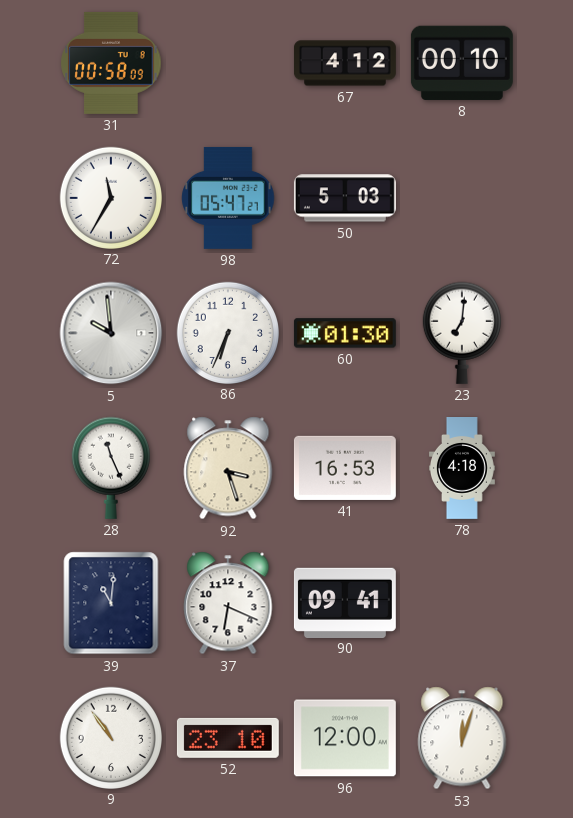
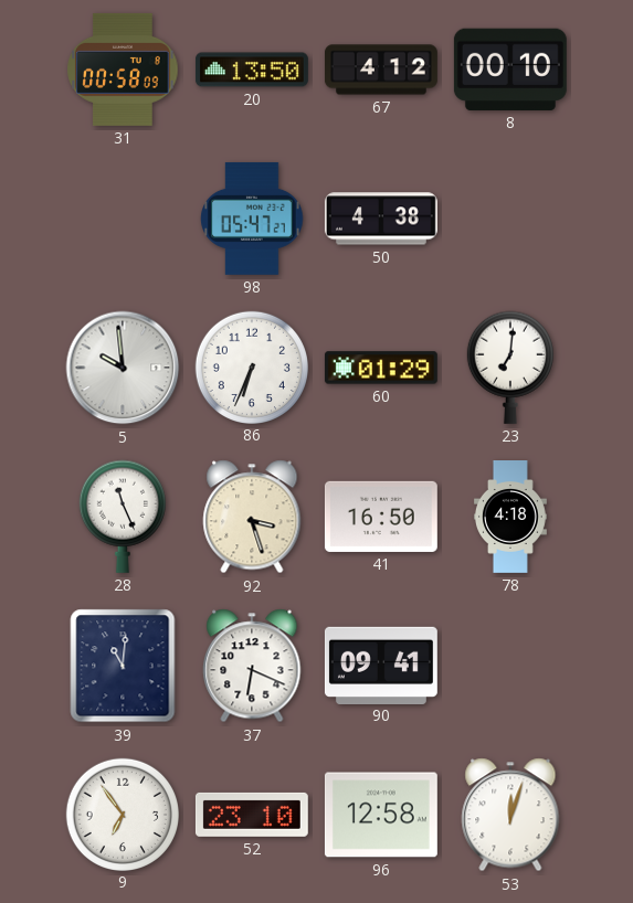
20: none -> 13:50 (252, 70)
72: 11:35 -> none (110, 197)
50: 5:03 -> 4:38 (381, 219)
60: 01:30 -> 01:29 (381, 368)
41: 16:53 -> 16:50 (381, 517)
9: 10:54 -> 6:54 (122, 814)
96: 12:00 -> 12:58 (381, 815)
